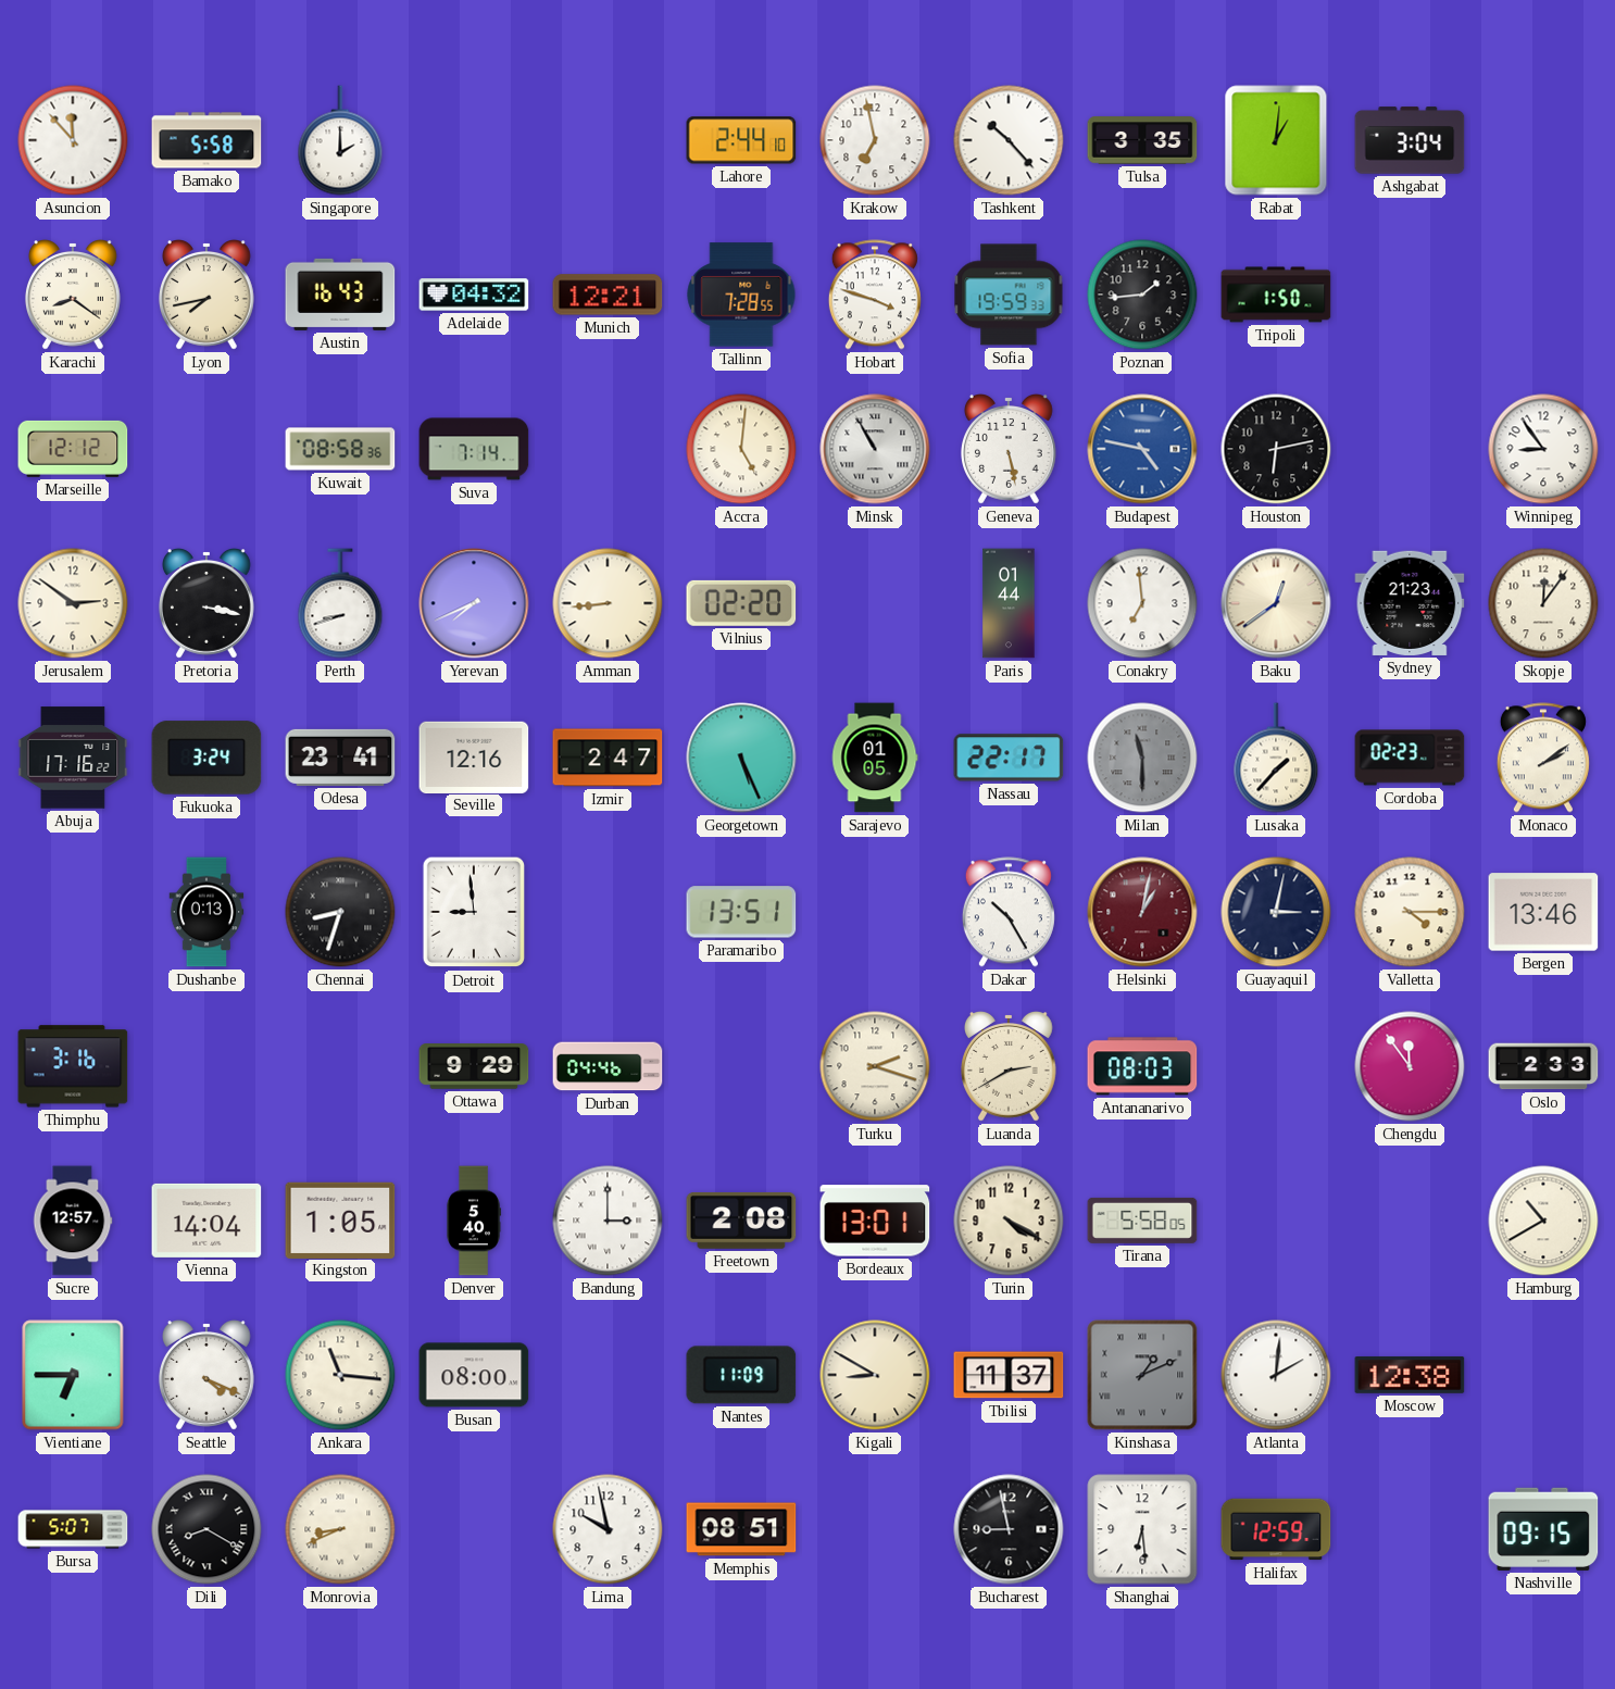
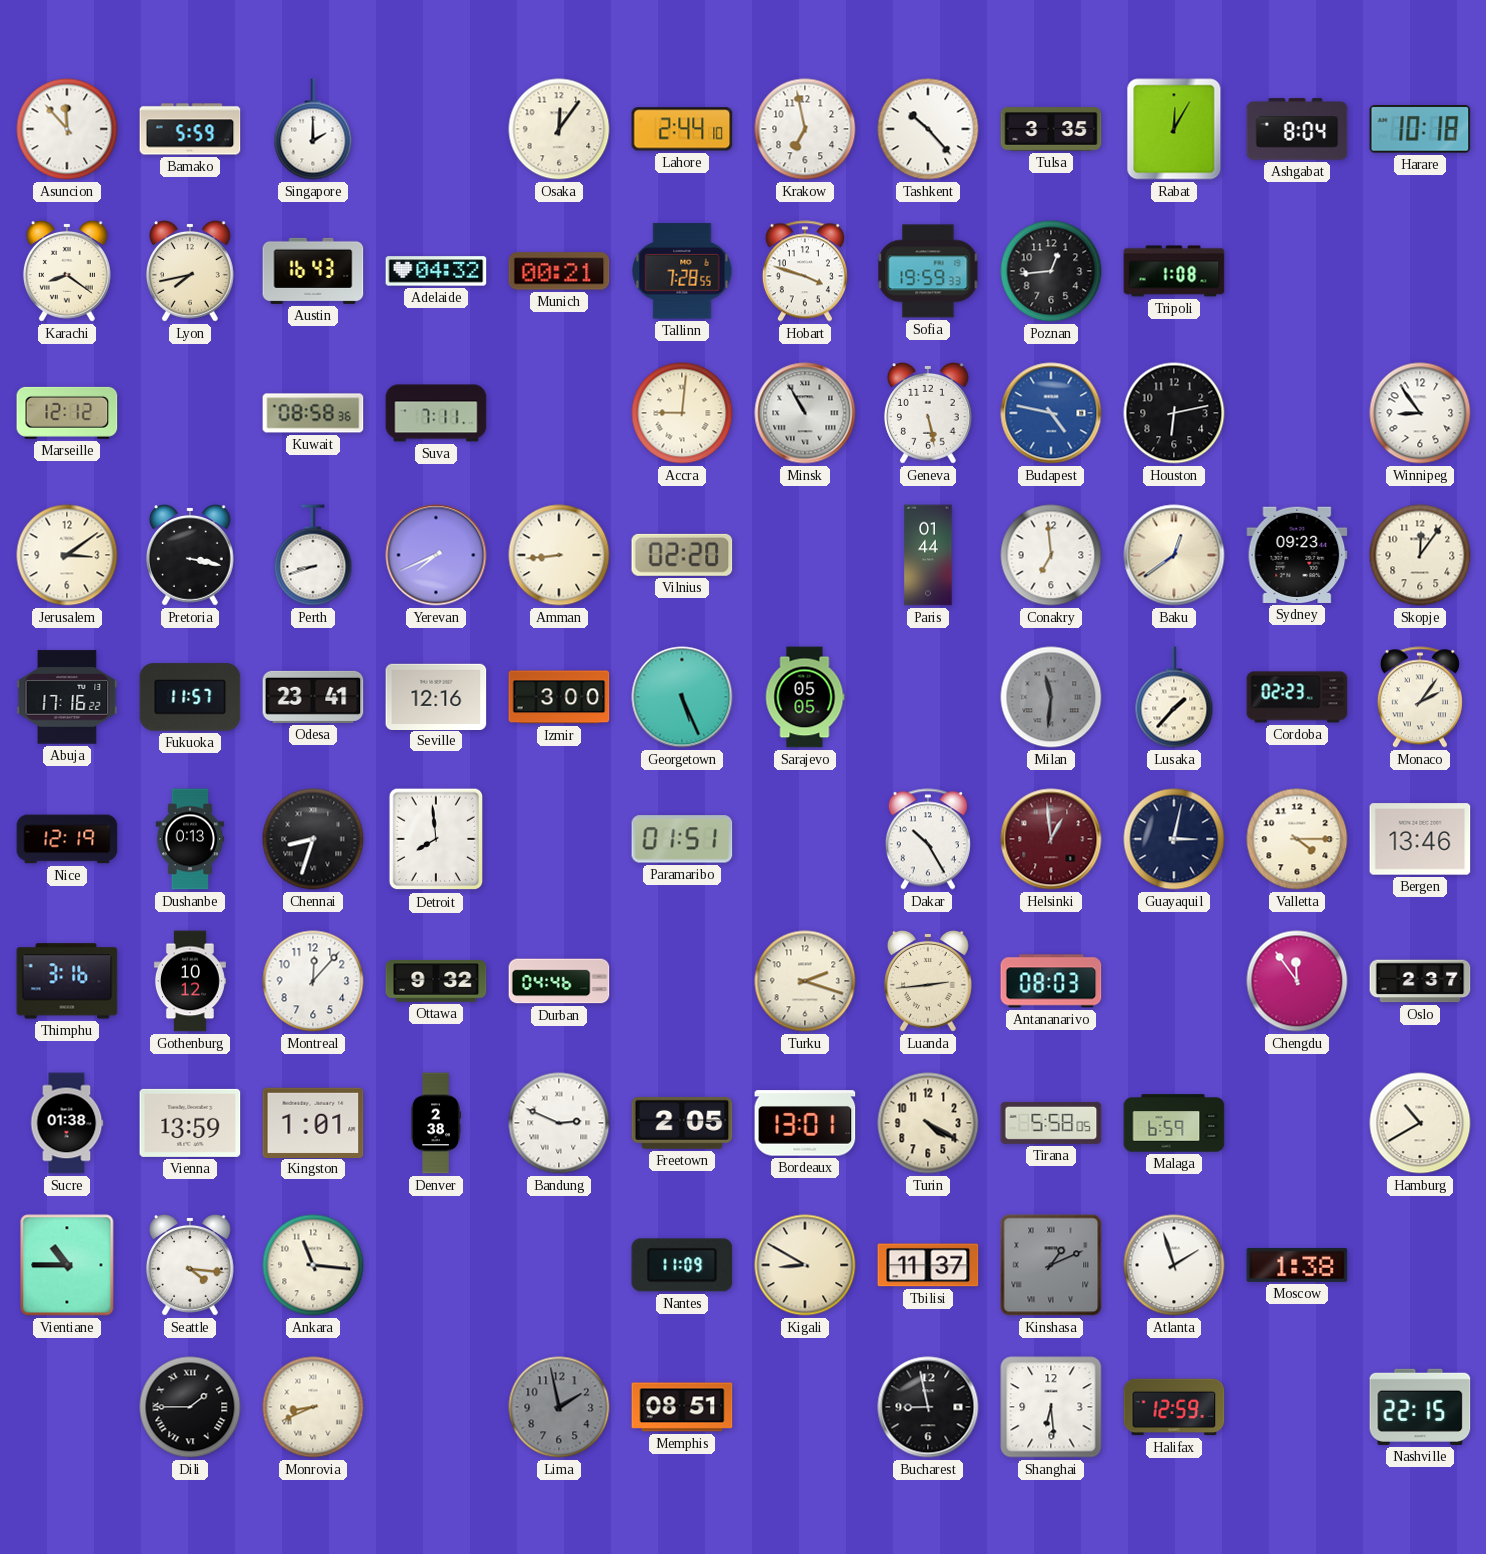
Bamako: 5:58 -> 5:59 (190, 129)
Osaka: none -> 12:06 (559, 129)
Rabat: 1:01 -> 12:05 (1174, 129)
Ashgabat: 3:04 -> 8:04 (1297, 129)
Harare: none -> 10:18 (1420, 130)
Munich: 12:21 -> 00:21 (559, 271)
Poznan: 1:44 -> 12:44 (1051, 271)
Tripoli: 1:50 -> 1:08 (1174, 271)
Suva: 7:14 -> 7:11 (436, 413)
Accra: 5:01 -> 9:01 (682, 413)
Jerusalem: 2:51 -> 3:09 (67, 555)
Sydney: 21:23 -> 09:23 (1297, 555)
Fukuoka: 3:24 -> 11:57 (190, 697)
Izmir: 2:47 -> 3:00 (559, 697)
Sarajevo: 01:05 -> 05:05 (805, 697)
Nassau: 22:17 -> none (1009, 758)
Milan: 11:30 -> 11:31 (1051, 697)
Monaco: 2:09 -> 2:06 (1420, 697)
Nice: none -> 12:19 (67, 839)
Detroit: 8:59 -> 7:59 (436, 839)
Paramaribo: 13:51 -> 01:51 (682, 839)
Helsinki: 1:02 -> 12:59 (1051, 839)
Gothenburg: none -> 10:12 (190, 981)
Montreal: none -> 12:07 (313, 981)
Ottawa: 9:29 -> 9:32 (436, 981)
Luanda: 2:40 -> 2:44 (928, 982)
Oslo: 2:33 -> 2:37 (1420, 981)
Sucre: 12:57 -> 01:38 (67, 1123)
Vienna: 14:04 -> 13:59 (190, 1123)
Kingston: 1:05 -> 1:01 (313, 1122)
Denver: 5:40 -> 2:38 (436, 1123)
Bandung: 3:00 -> 2:49 (559, 1123)
Freetown: 2:08 -> 2:05 (682, 1124)
Malaga: none -> 6:59 (1174, 1123)
Vientiane: 6:45 -> 10:45 (67, 1265)
Seattle: 4:19 -> 4:16 (190, 1266)
Busan: 08:00 -> none (474, 1375)
Atlanta: 2:01 -> 1:57 (1174, 1265)
Moscow: 12:38 -> 1:38 (1297, 1265)
Bursa: 5:07 -> none (73, 1529)
Dili: 8:20 -> 1:45 (190, 1407)
Lima: 9:58 -> 1:58 (559, 1407)
Lima dial: white -> grey (559, 1407)
Nashville: 09:15 -> 22:15 (1420, 1407)
